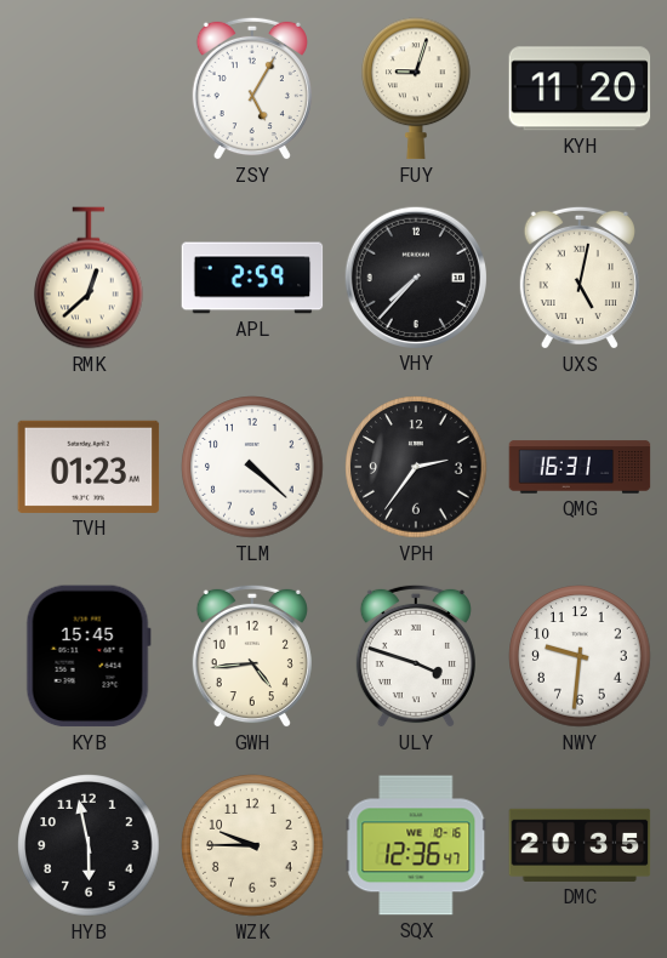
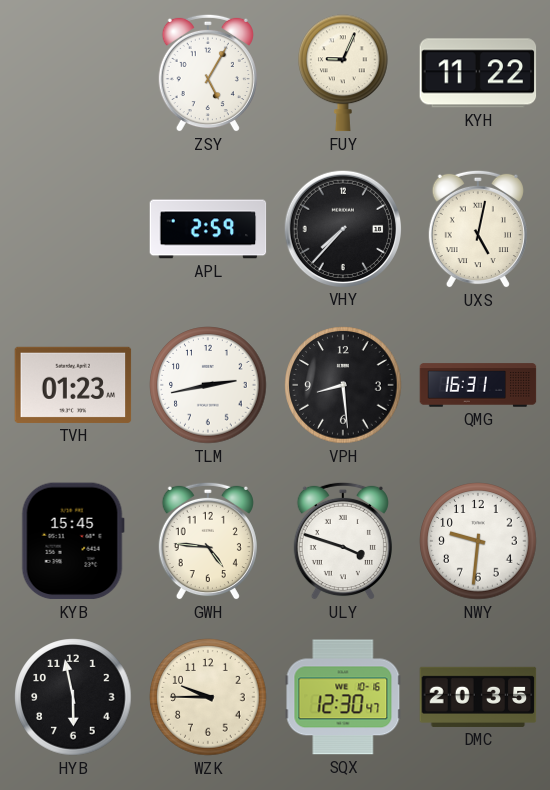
FUY: 9:03 -> 9:04 (344, 73)
KYH: 11:20 -> 11:22 (478, 73)
RMK: 12:38 -> none (90, 278)
TLM: 4:22 -> 2:43 (208, 385)
VPH: 2:36 -> 8:29 (343, 385)
GWH: 4:44 -> 4:46 (208, 541)
SQX: 12:36 -> 12:30 (343, 697)
